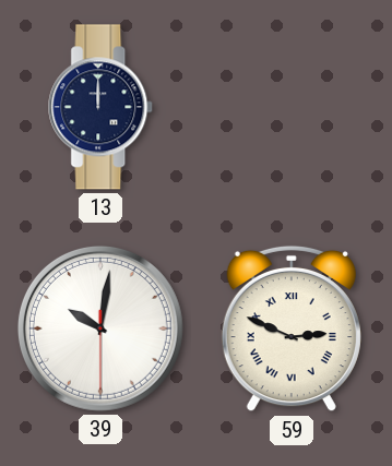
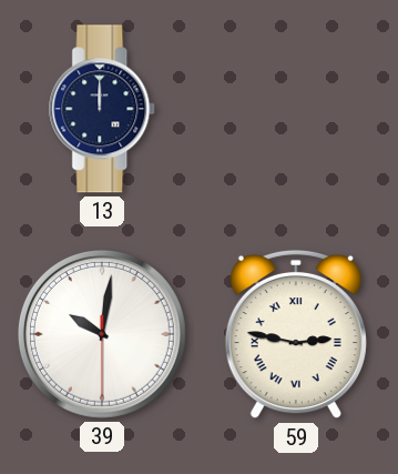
59: 2:49 -> 2:47 (296, 334)
